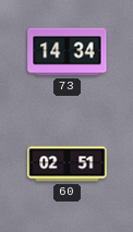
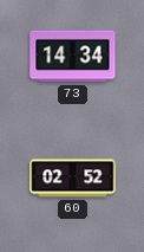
60: 02:51 -> 02:52 (73, 179)
